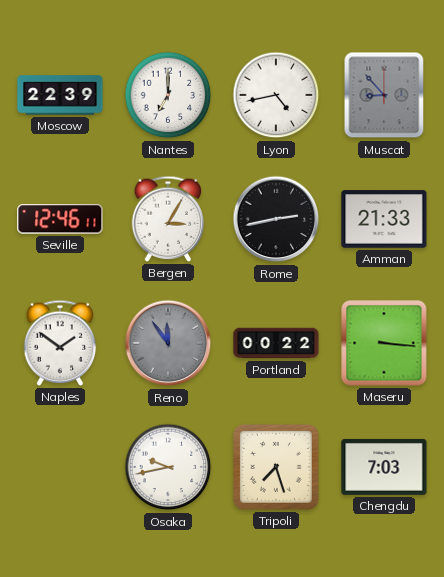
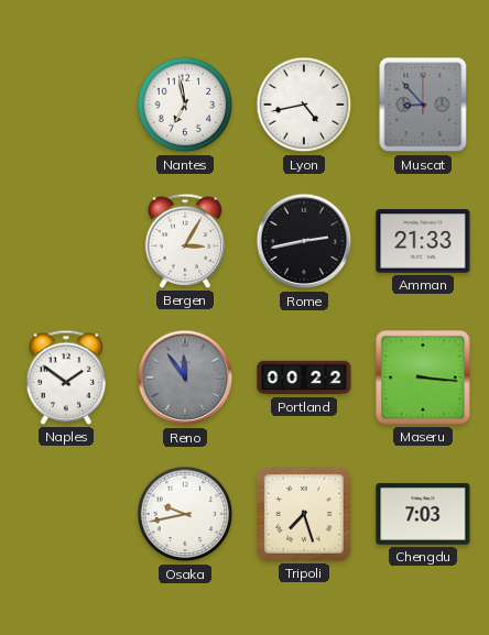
Moscow: 22:39 -> none (60, 95)
Nantes: 7:00 -> 6:58 (185, 105)
Seville: 12:46 -> none (60, 219)
